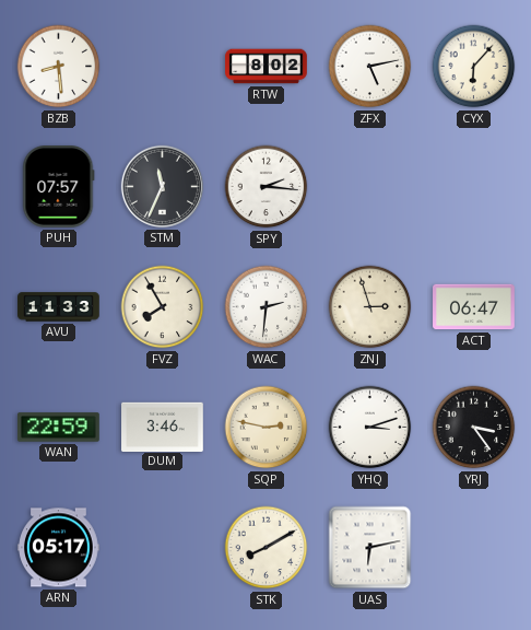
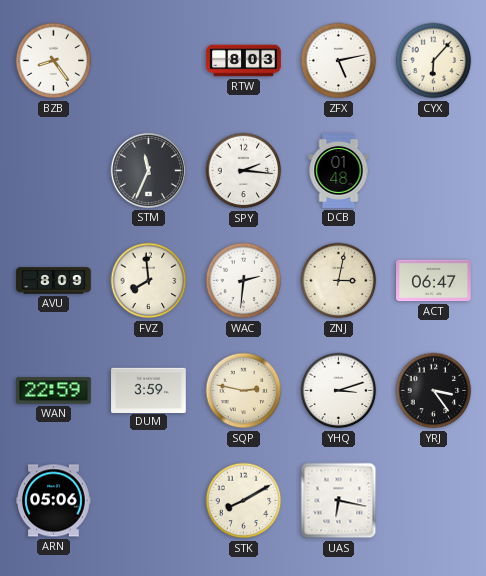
BZB: 8:29 -> 8:24 (54, 61)
RTW: 8:02 -> 8:03 (244, 61)
PUH: 07:57 -> none (59, 187)
DCB: none -> 01:48 (339, 171)
AVU: 11:33 -> 8:09 (54, 281)
FVZ: 7:55 -> 7:59 (149, 281)
ZNJ: 2:57 -> 3:02 (339, 281)
DUM: 3:46 -> 3:59 (149, 390)
ARN: 05:17 -> 05:06 (54, 501)
UAS: 6:13 -> 6:17 (339, 501)
